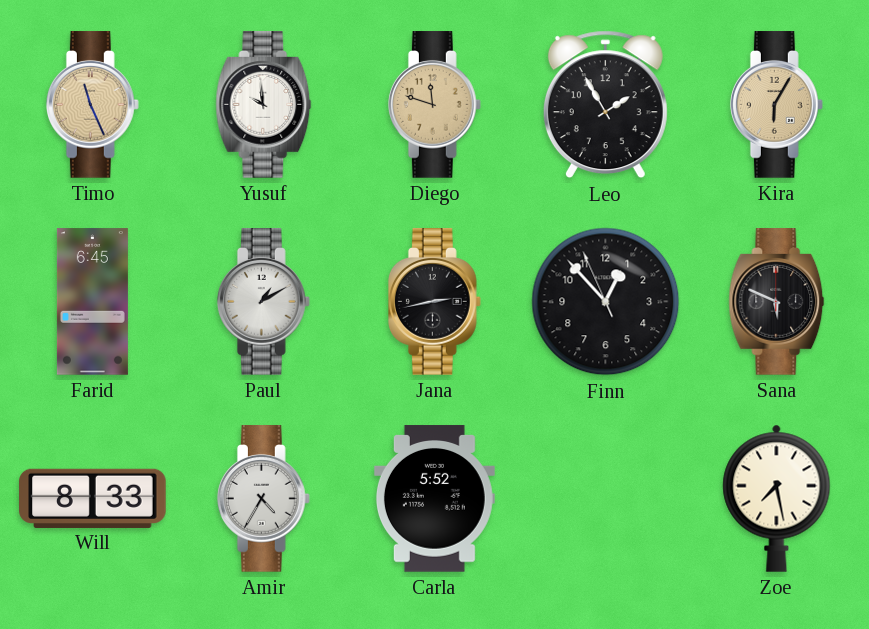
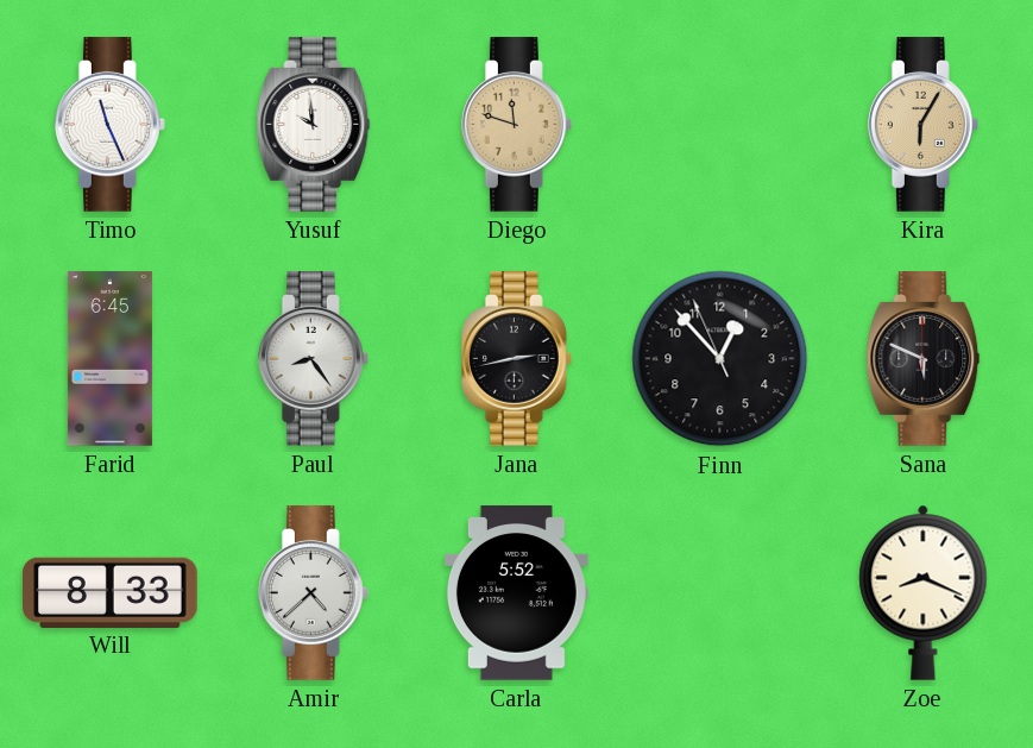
Timo dial: champagne -> white (109, 125)
Leo: 1:55 -> none (605, 105)
Paul: 1:10 -> 8:24 (313, 359)
Amir: 4:35 -> 4:38 (313, 593)
Zoe: 7:28 -> 8:19 (924, 592)
